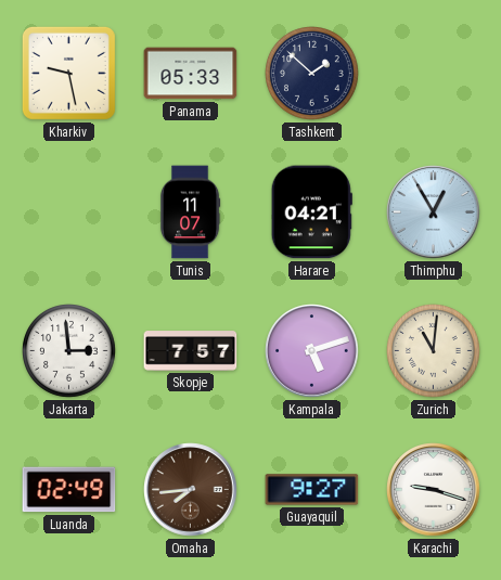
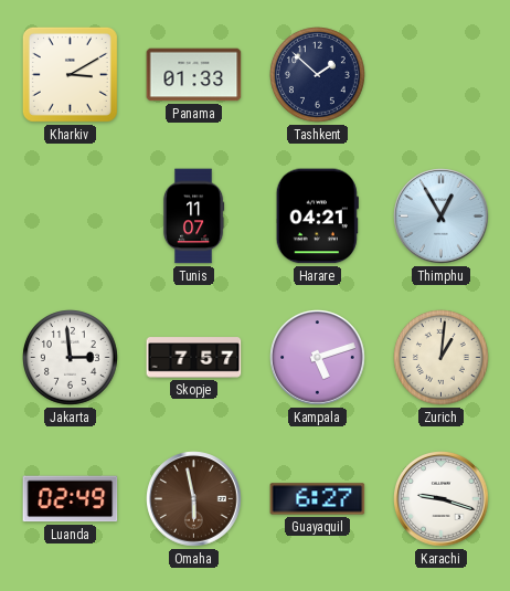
Kharkiv: 9:28 -> 3:10 (70, 74)
Panama: 05:33 -> 01:33 (194, 75)
Zurich: 11:01 -> 1:01 (442, 358)
Omaha: 7:44 -> 5:58 (194, 499)
Guayaquil: 9:27 -> 6:27 (318, 499)
